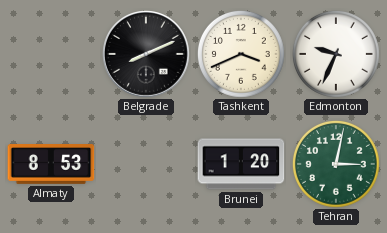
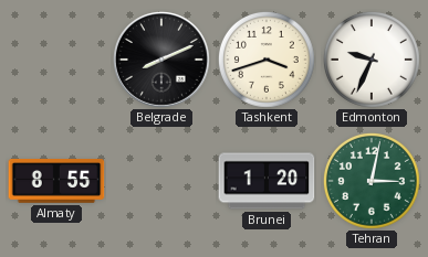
Tashkent: 3:41 -> 3:42 (267, 60)
Almaty: 8:53 -> 8:55 (56, 182)
